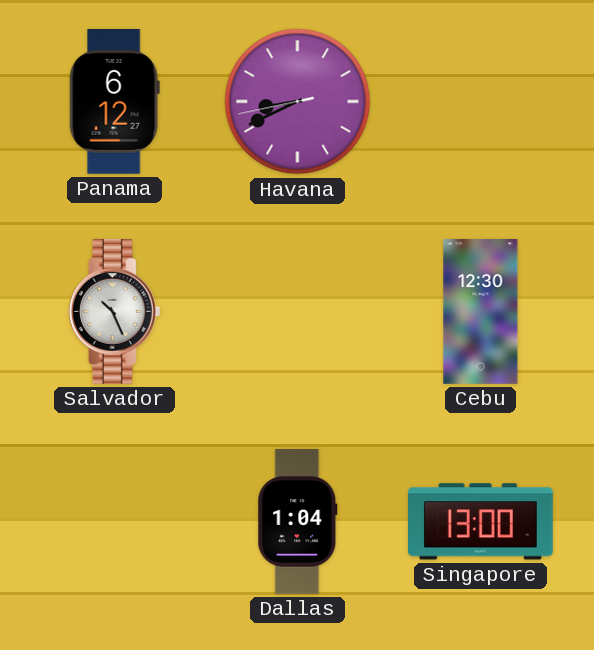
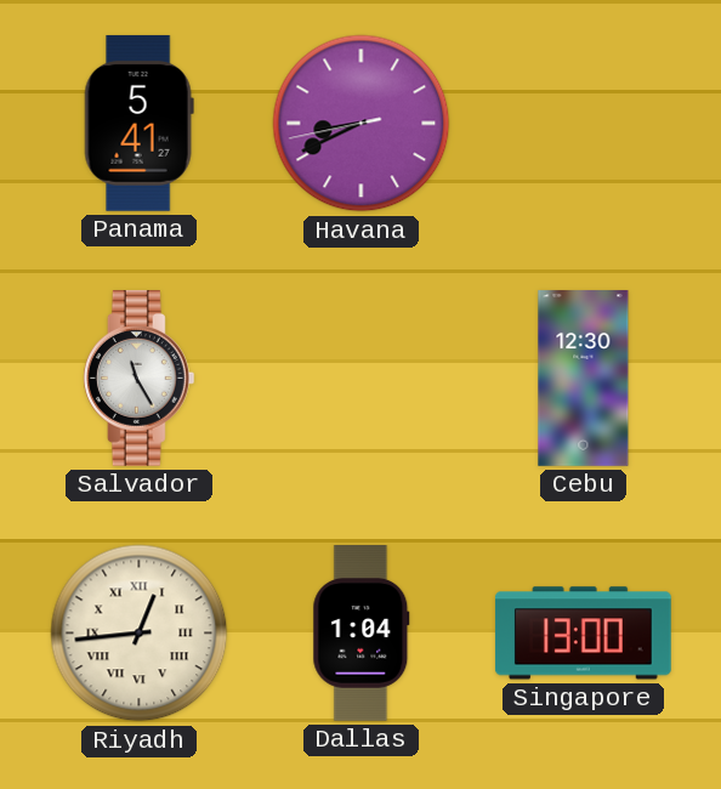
Panama: 6:12 -> 5:41 (138, 123)
Salvador: 10:26 -> 11:25 (138, 379)
Riyadh: none -> 12:44 (140, 634)
